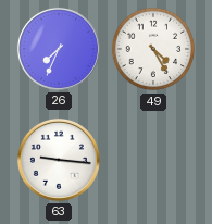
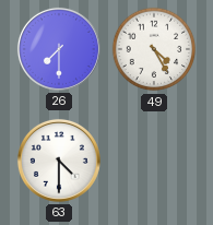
26: 7:34 -> 7:30 (59, 49)
63: 9:16 -> 4:30 (59, 161)
